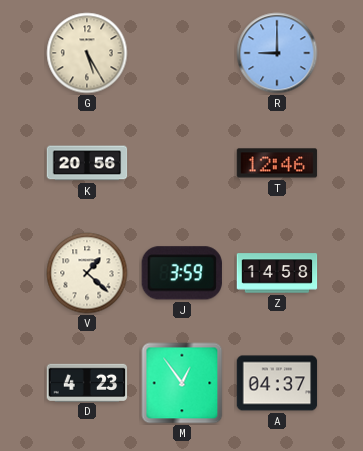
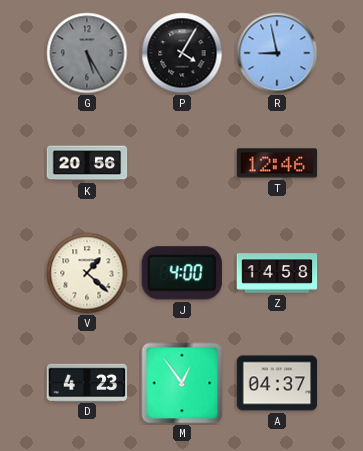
G dial: cream -> grey (87, 53)
P: none -> 4:05 (182, 53)
R: 9:00 -> 8:58 (277, 53)
J: 3:59 -> 4:00 (182, 273)
